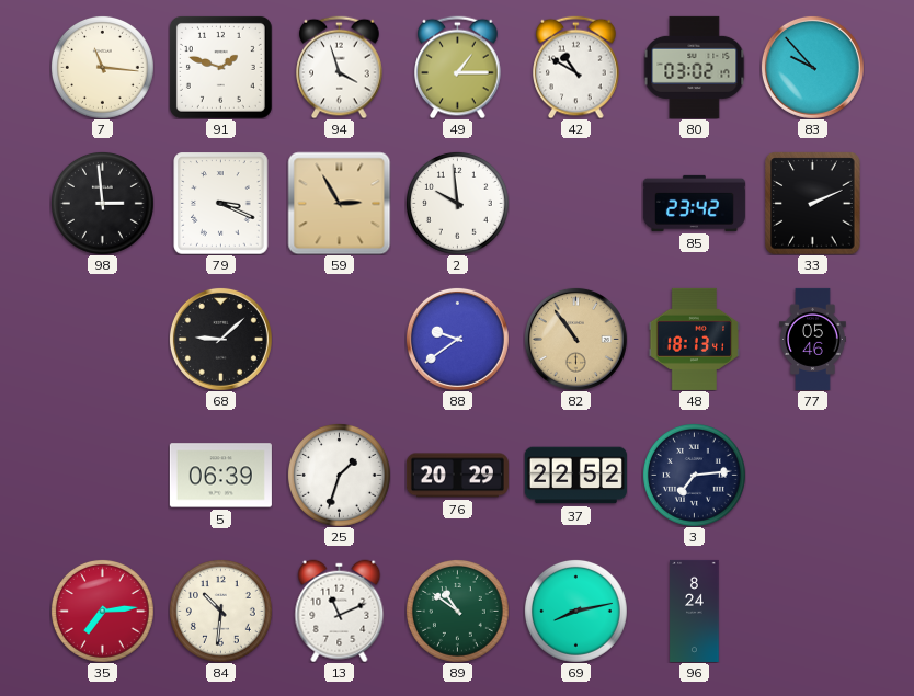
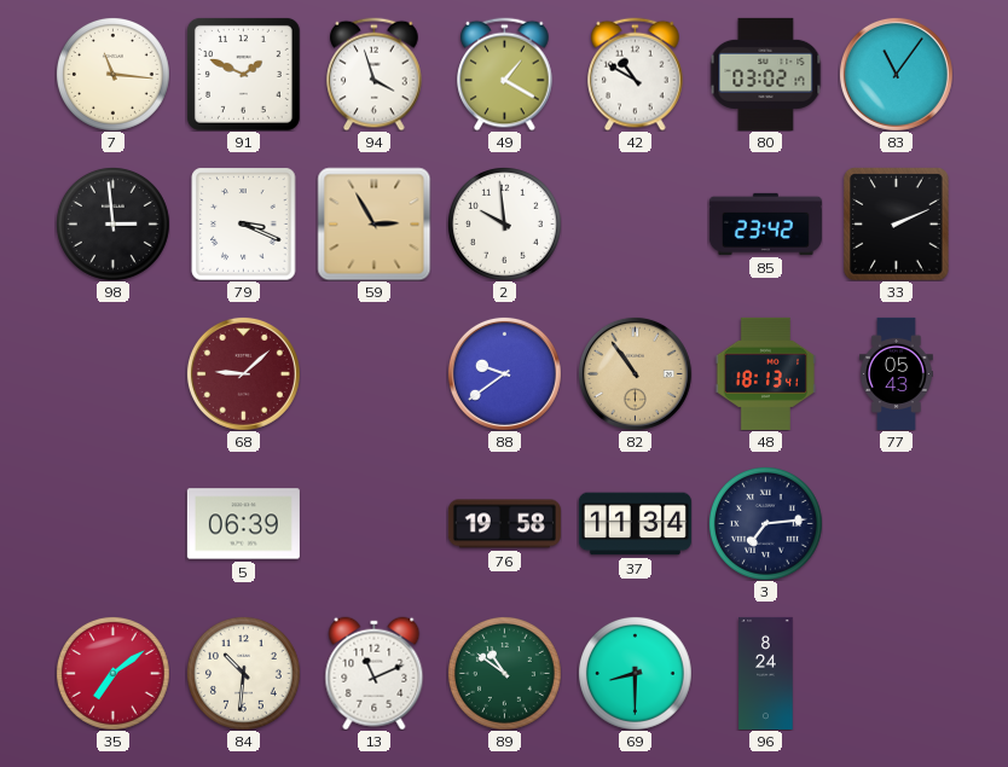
91: 1:48 -> 1:49 (243, 74)
49: 1:15 -> 1:20 (505, 74)
83: 9:53 -> 11:06 (896, 74)
68 dial: black -> burgundy (243, 373)
77: 05:46 -> 05:43 (897, 373)
25: 1:33 -> none (339, 475)
76: 20:29 -> 19:58 (504, 524)
37: 22:52 -> 11:34 (635, 524)
35: 7:14 -> 7:09 (112, 673)
69: 8:13 -> 8:30 (635, 673)
